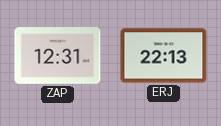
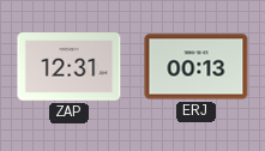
ERJ: 22:13 -> 00:13 (197, 67)
